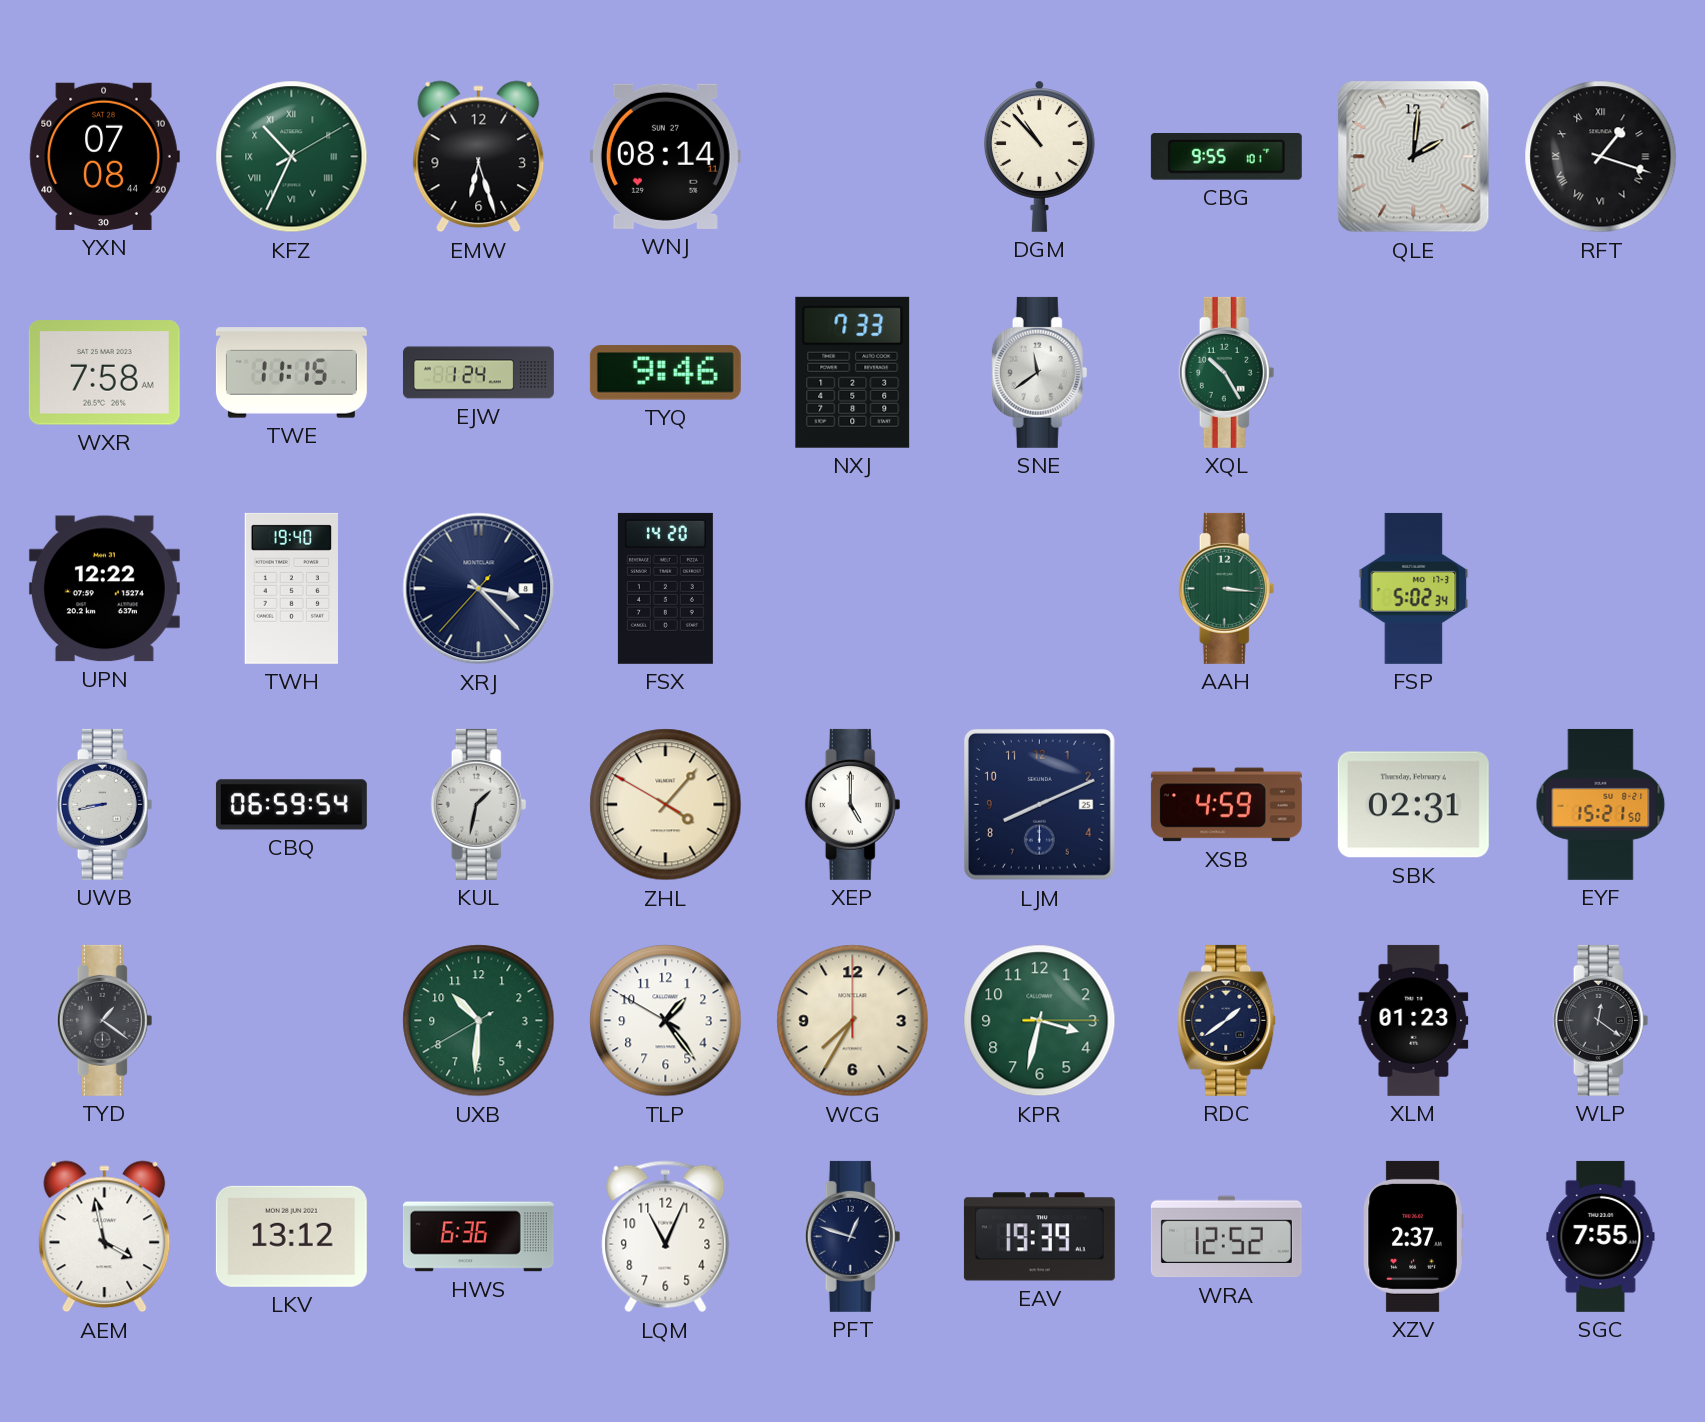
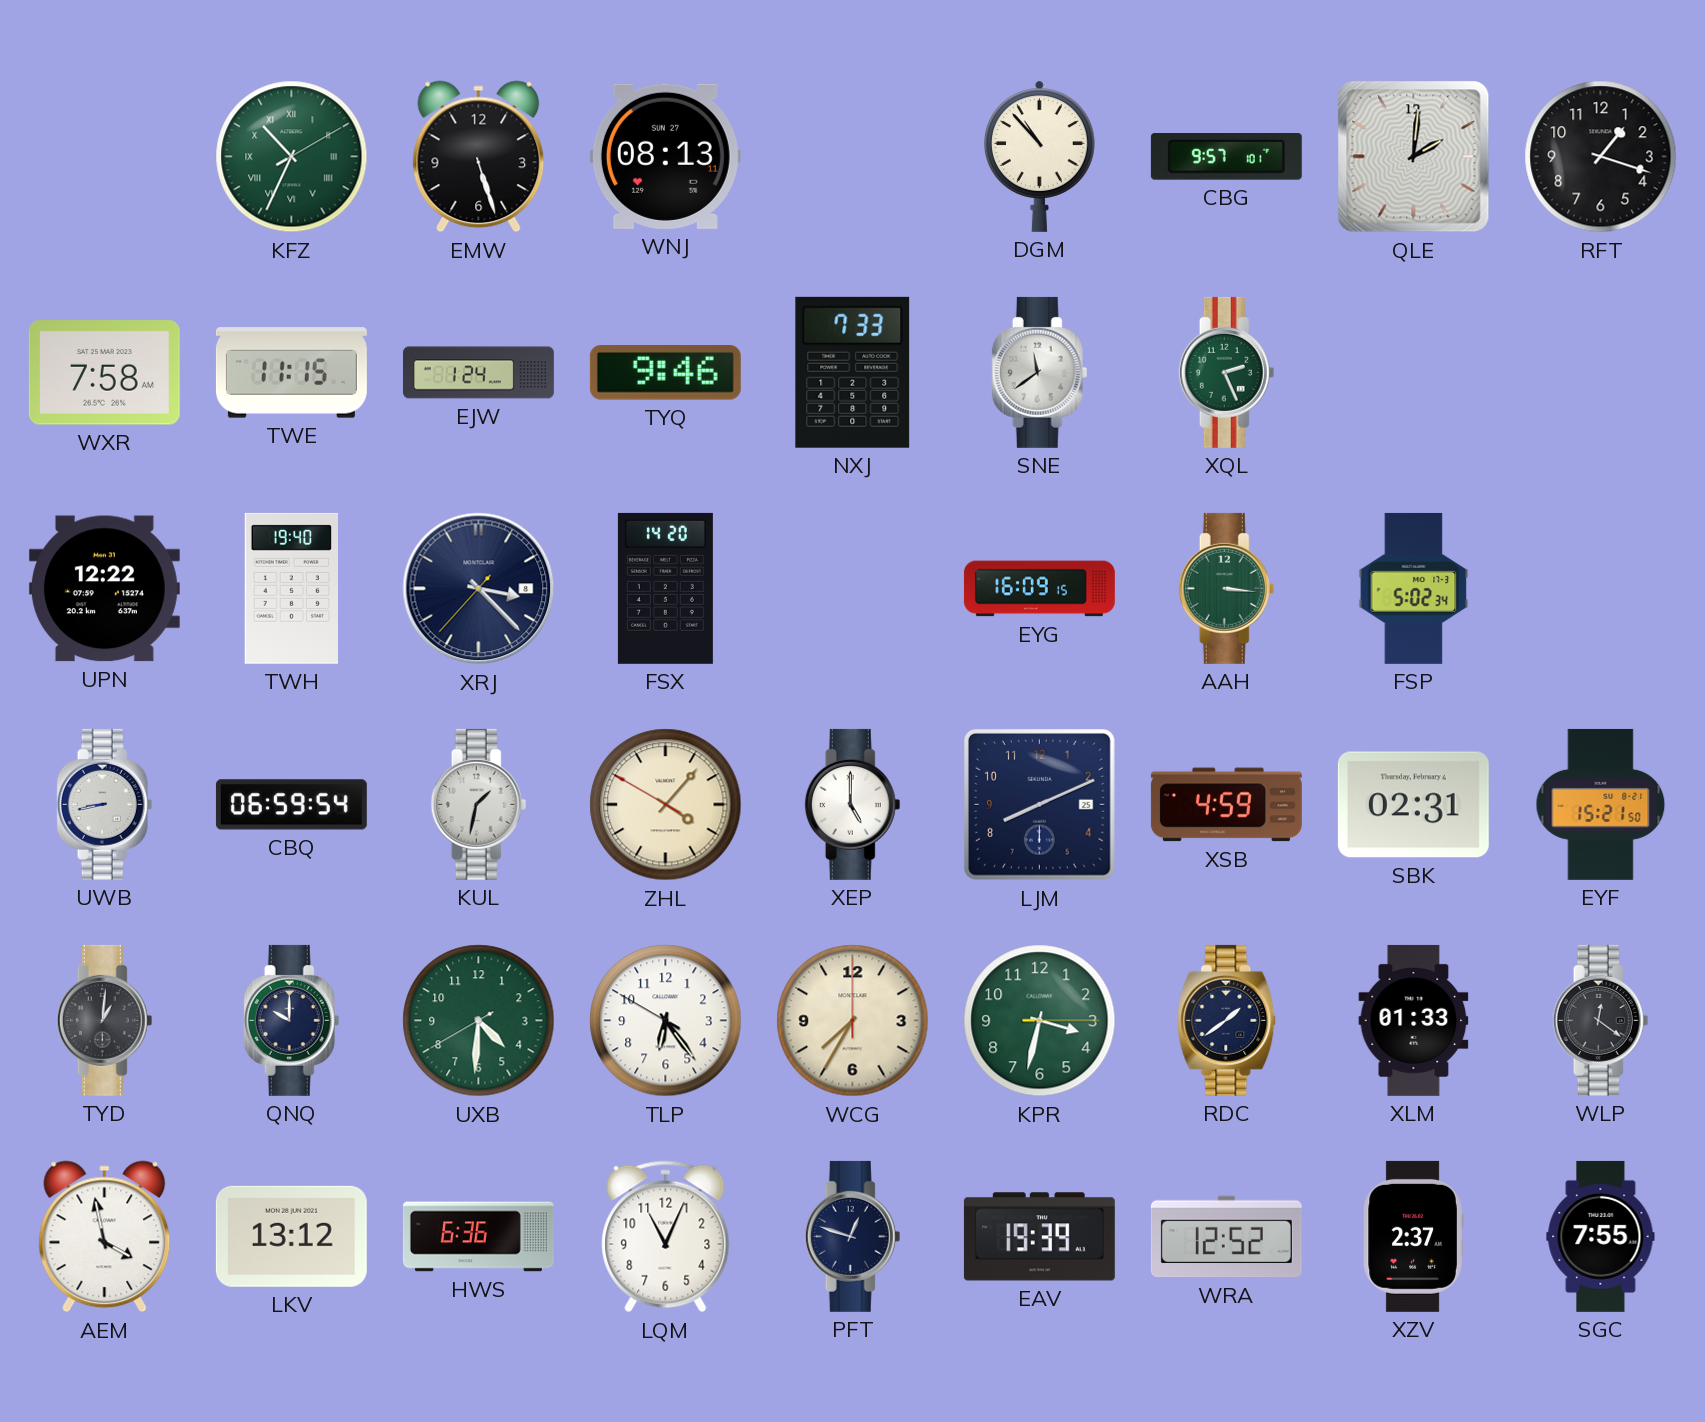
YXN: 07:08 -> none (104, 156)
EMW: 6:27 -> 5:27 (479, 157)
WNJ: 08:14 -> 08:13 (665, 156)
CBG: 9:55 -> 9:57 (1226, 157)
RFT numerals: Roman -> Arabic (1601, 157)
XQL: 10:25 -> 2:26 (1227, 372)
EYG: none -> 16:09 (1039, 589)
TYD: 1:21 -> 1:01 (105, 1020)
QNQ: none -> 10:00 (292, 1020)
UXB: 10:30 -> 4:30 (479, 1021)
TLP: 1:23 -> 6:23 (666, 1021)
XLM: 01:23 -> 01:33 (1414, 1020)
